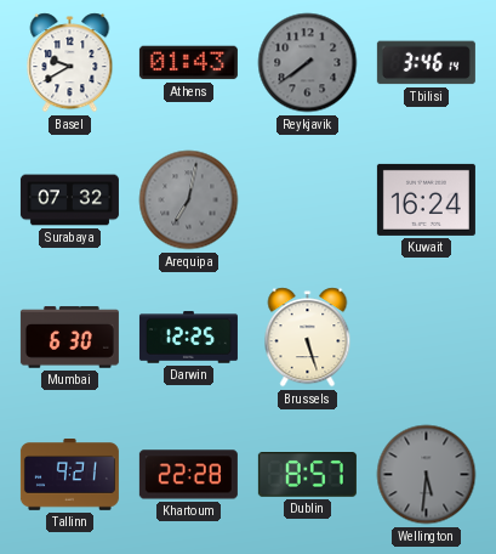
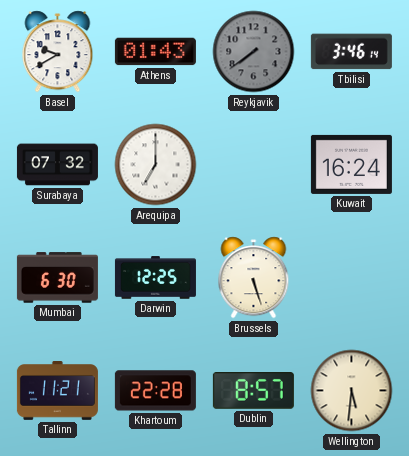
Arequipa: 7:02 -> 7:00 (156, 165)
Arequipa dial: grey -> white (156, 165)
Tallinn: 9:21 -> 11:21 (57, 391)
Wellington dial: grey -> cream (352, 391)
